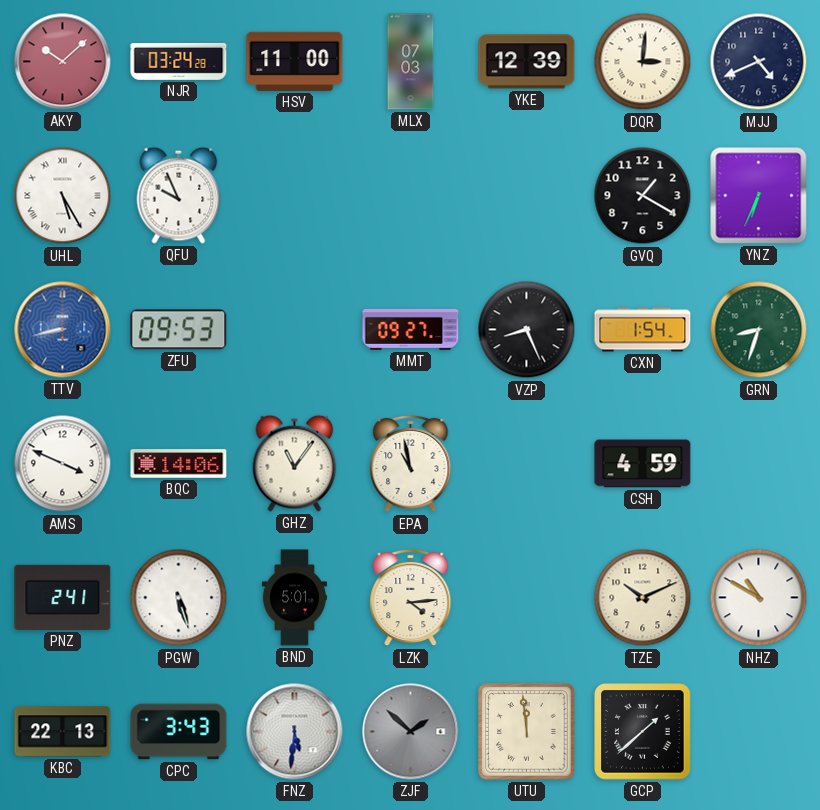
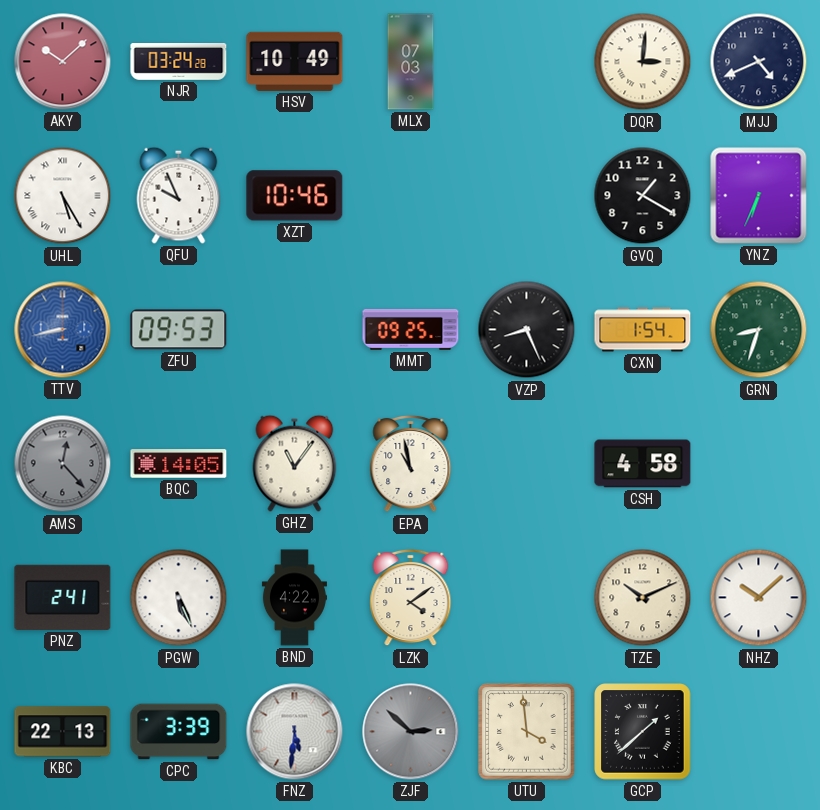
HSV: 11:00 -> 10:49 (295, 61)
YKE: 12:39 -> none (527, 62)
XZT: none -> 10:46 (295, 196)
MMT: 09:27 -> 09:25 (411, 329)
AMS: 3:49 -> 12:23 (63, 464)
AMS dial: white -> grey (63, 464)
BQC: 14:06 -> 14:05 (179, 464)
CSH: 4:59 -> 4:58 (643, 464)
PGW: 5:27 -> 5:26 (179, 598)
BND: 5:01 -> 4:22 (294, 598)
LZK: 4:14 -> 4:09 (411, 598)
NHZ: 10:50 -> 10:08 (759, 598)
CPC: 3:43 -> 3:39 (179, 732)
ZJF: 1:52 -> 2:52 (411, 732)
UTU: 11:59 -> 3:59 (527, 732)
